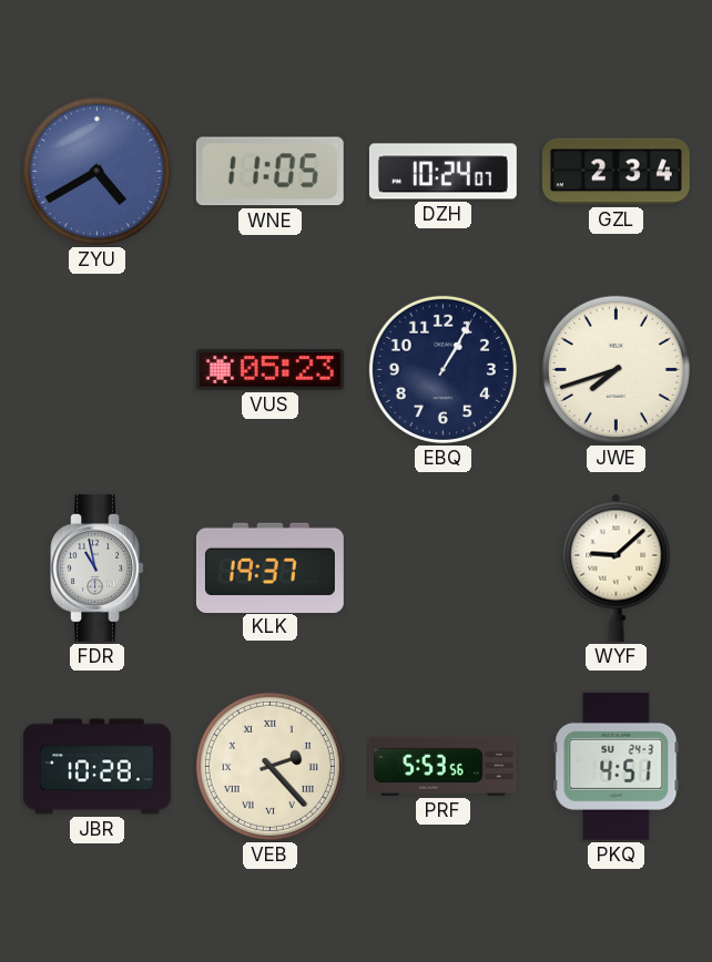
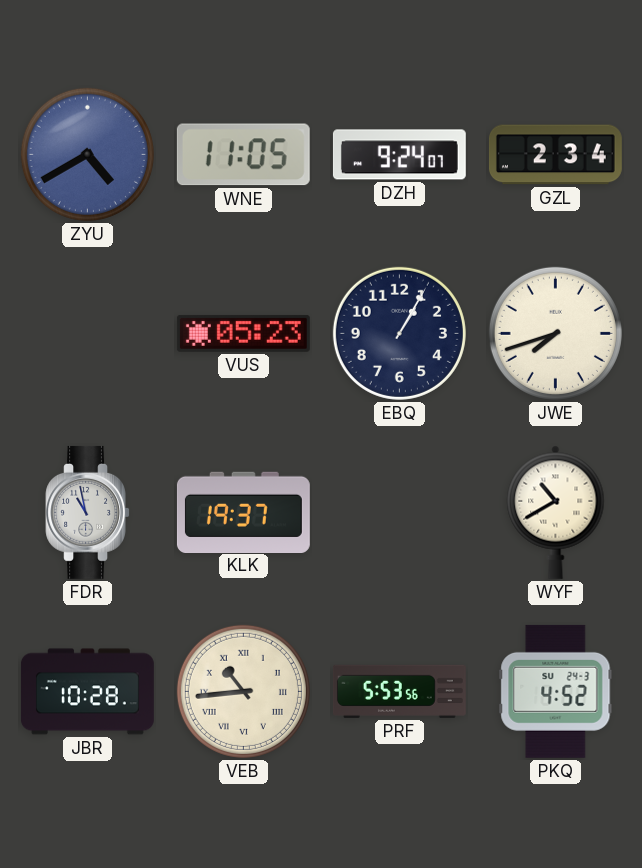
DZH: 10:24 -> 9:24 (399, 155)
WYF: 9:08 -> 10:40 (556, 512)
VEB: 2:23 -> 10:44 (243, 691)
PKQ: 4:51 -> 4:52 (556, 691)
